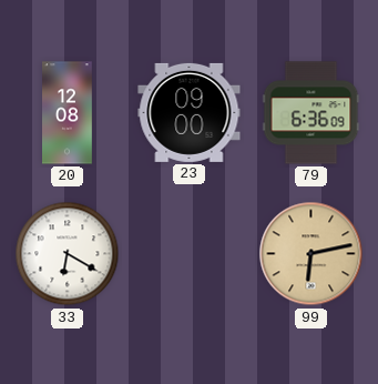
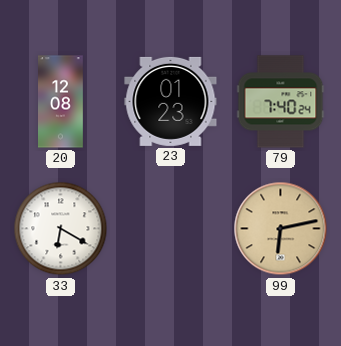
23: 09:00 -> 01:23 (171, 101)
79: 6:36 -> 7:40 (281, 102)
